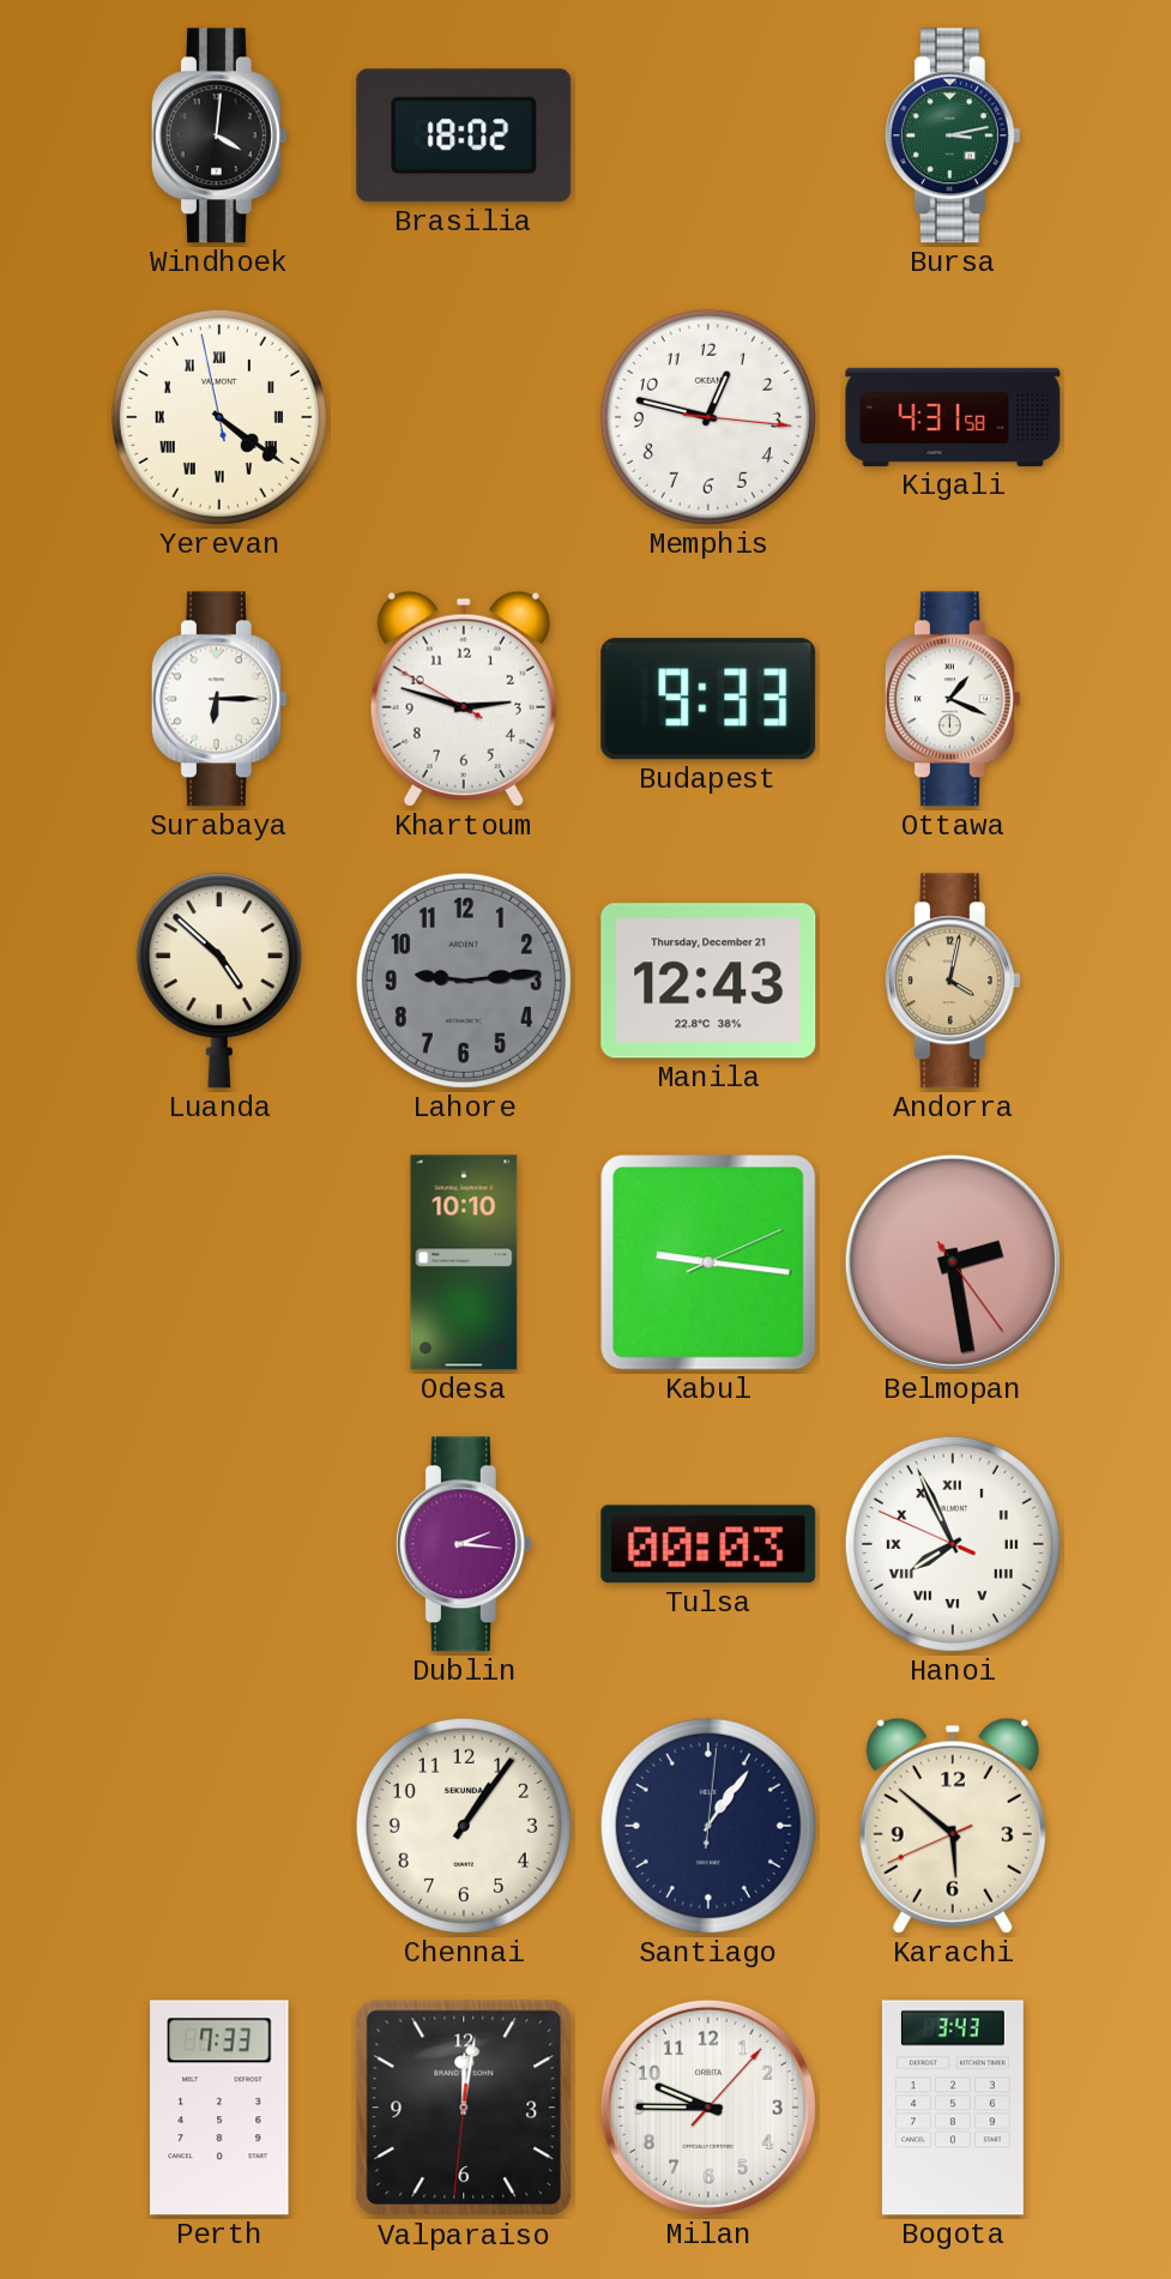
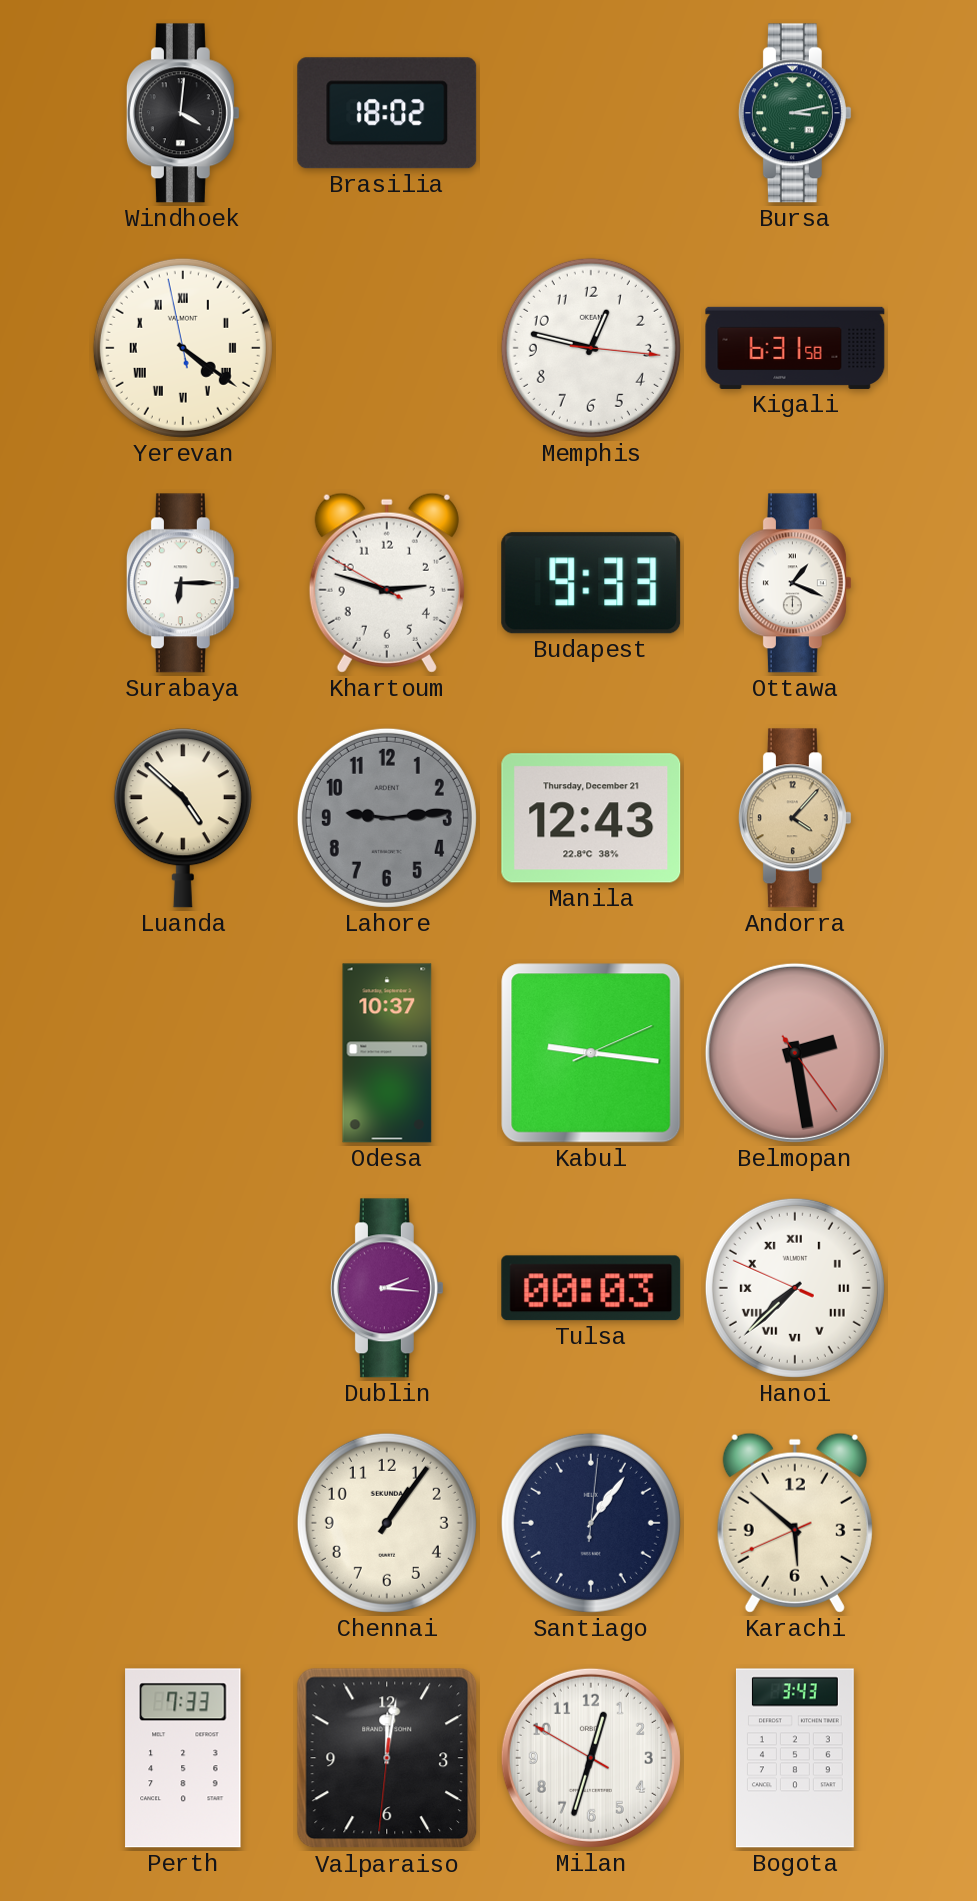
Kigali: 4:31 -> 6:31 (795, 348)
Andorra: 4:02 -> 4:07 (795, 818)
Odesa: 10:10 -> 10:37 (387, 1053)
Hanoi: 7:55 -> 7:37 (795, 1288)
Milan: 9:45 -> 12:32 (591, 1758)
